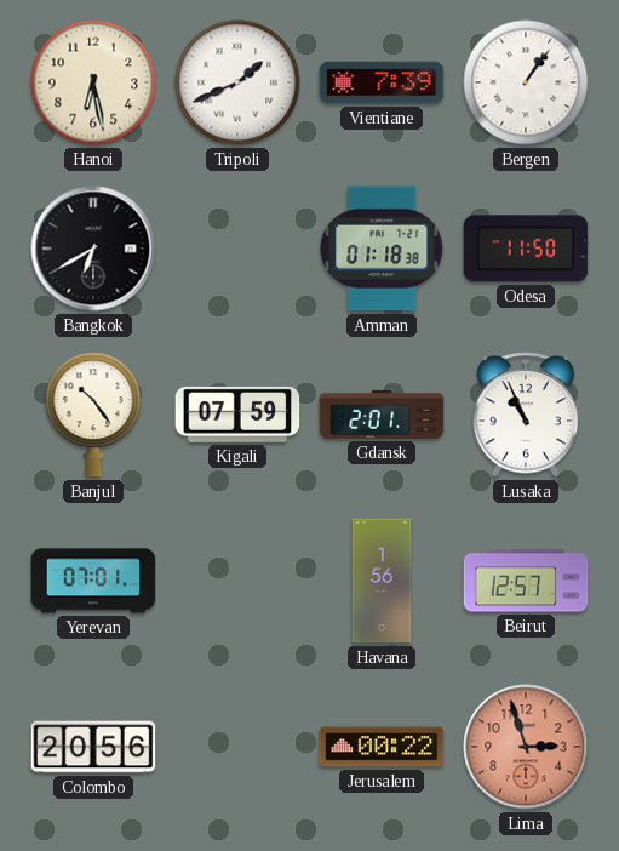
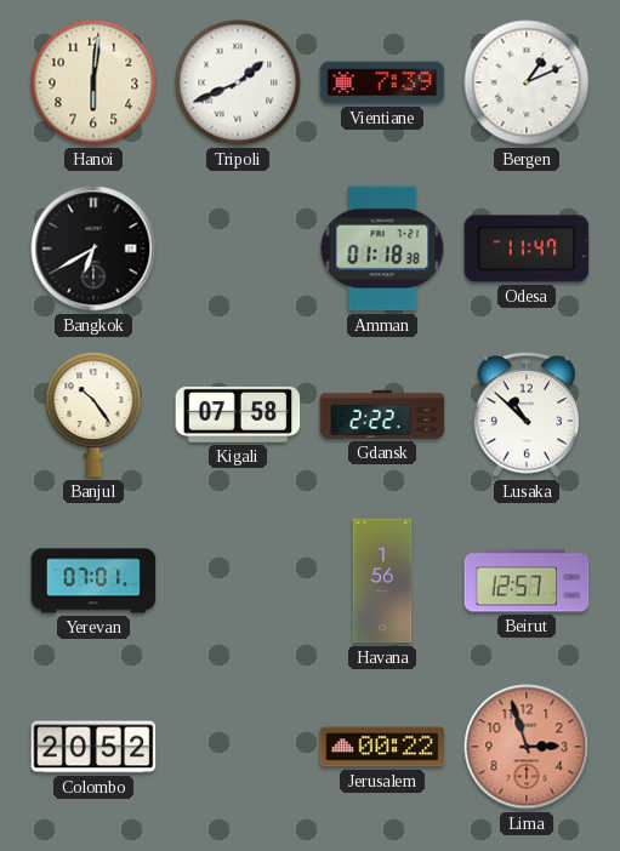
Hanoi: 6:28 -> 6:01 (93, 82)
Bergen: 1:06 -> 1:11 (527, 82)
Odesa: 11:50 -> 11:47 (527, 249)
Kigali: 07:59 -> 07:58 (238, 415)
Gdansk: 2:01 -> 2:22 (382, 415)
Lusaka: 10:56 -> 10:52 (527, 415)
Colombo: 20:56 -> 20:52 (93, 747)
